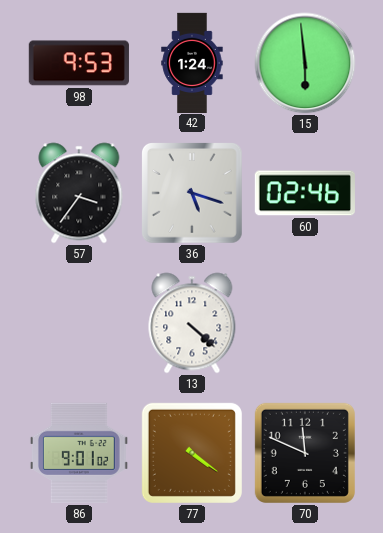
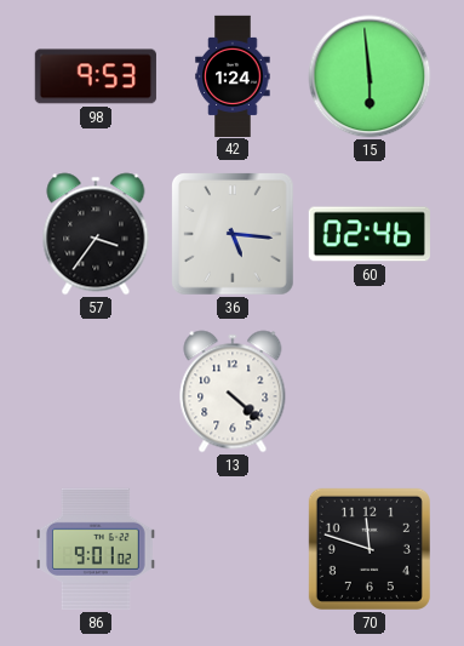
36: 5:18 -> 5:16 (234, 235)
77: 4:21 -> none (192, 453)
70: 11:49 -> 11:48 (370, 549)
